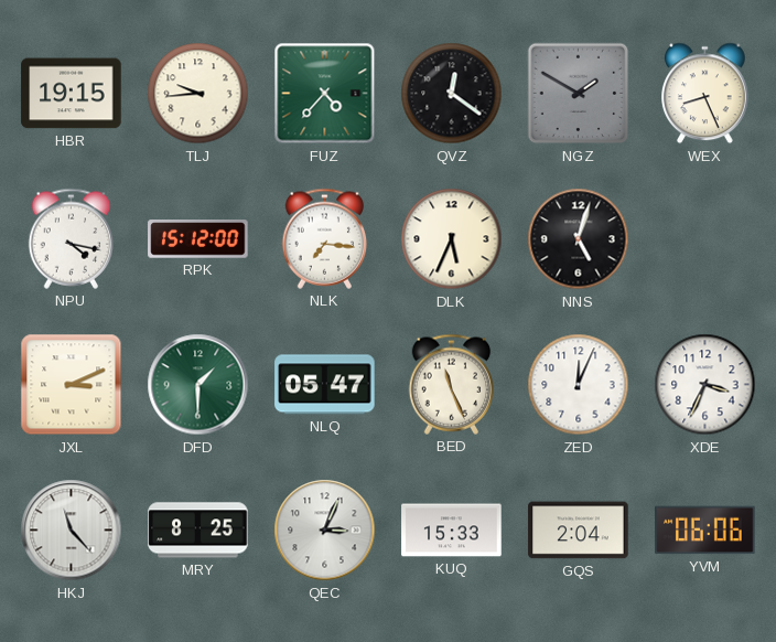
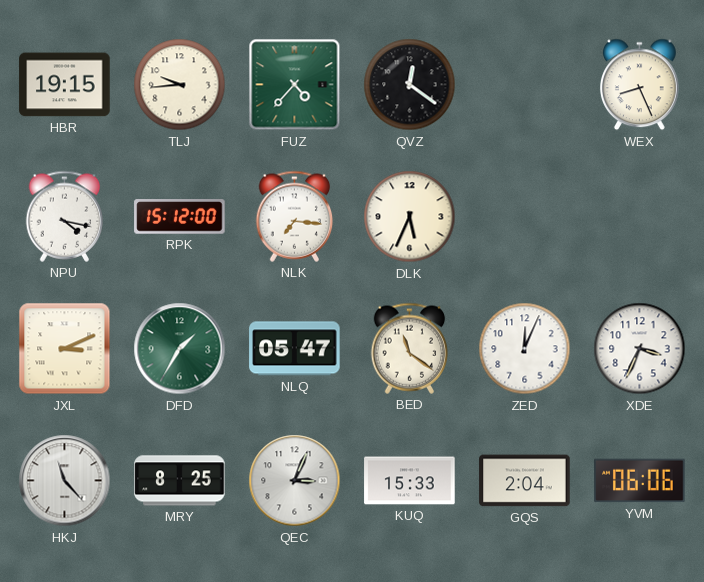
NGZ: 1:50 -> none (579, 94)
NNS: 5:03 -> none (579, 239)
DFD: 1:30 -> 1:35 (180, 349)
BED: 11:26 -> 11:21 (410, 348)
